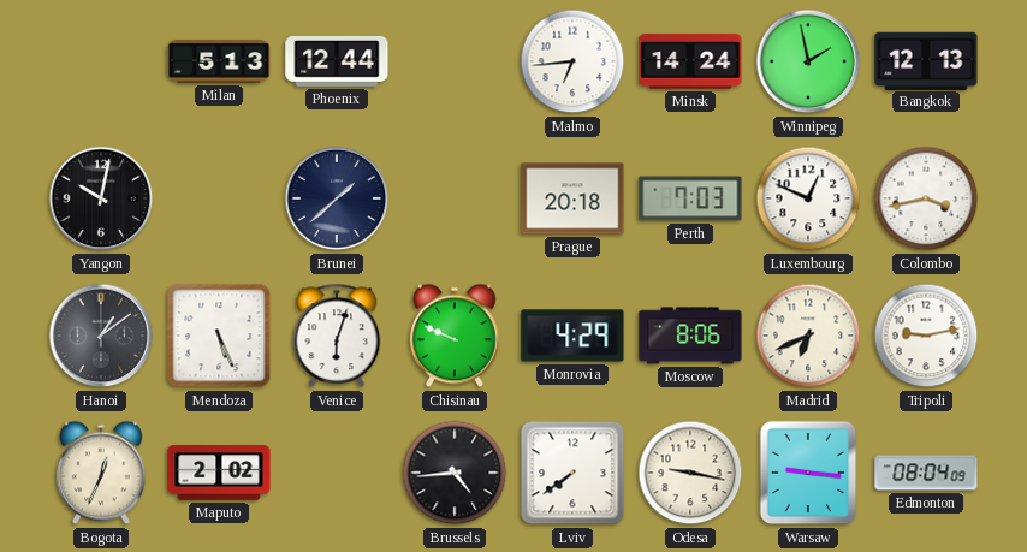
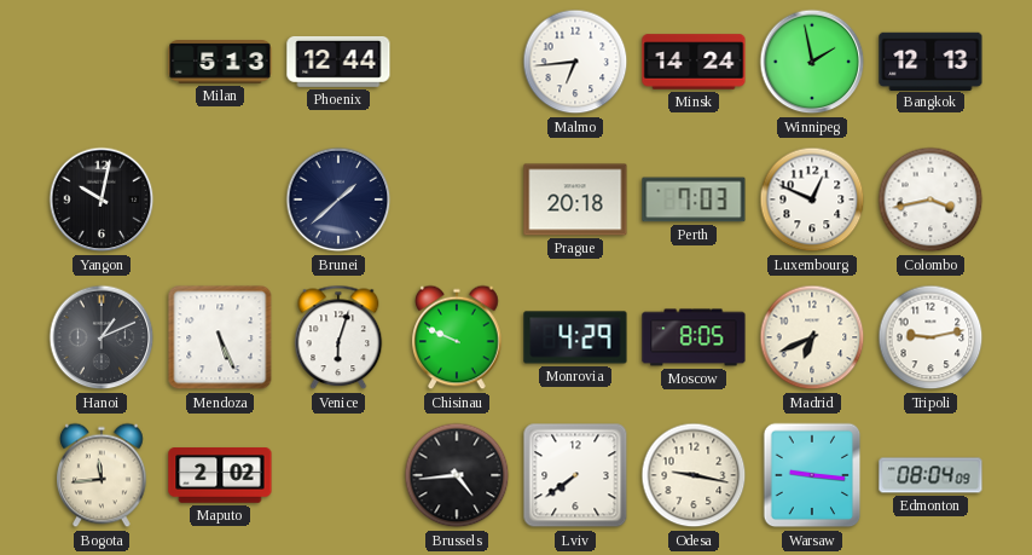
Hanoi: 1:09 -> 1:11 (102, 337)
Moscow: 8:06 -> 8:05 (694, 337)
Bogota: 12:34 -> 11:44 (102, 475)
